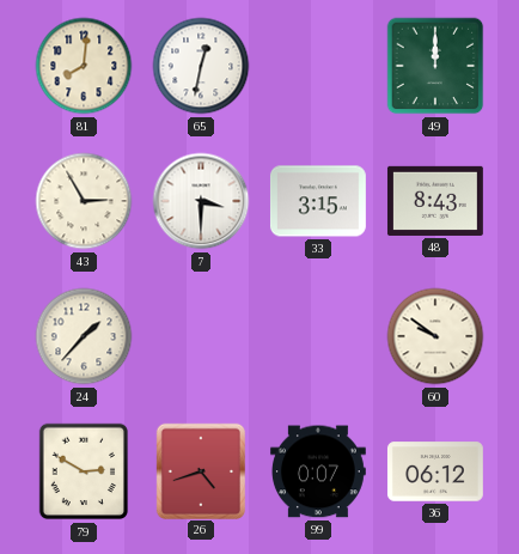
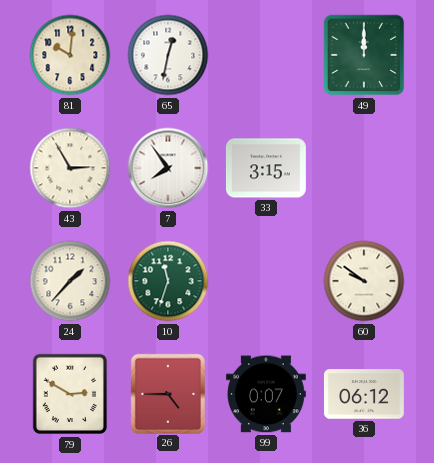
81: 8:01 -> 10:01 (70, 55)
7: 3:30 -> 7:54 (168, 168)
48: 8:43 -> none (435, 201)
10: none -> 11:33 (168, 281)
26: 4:42 -> 4:45 (167, 393)
